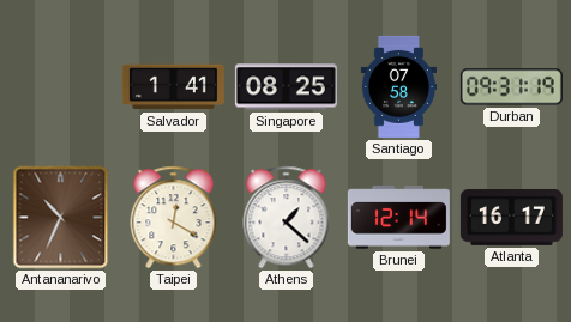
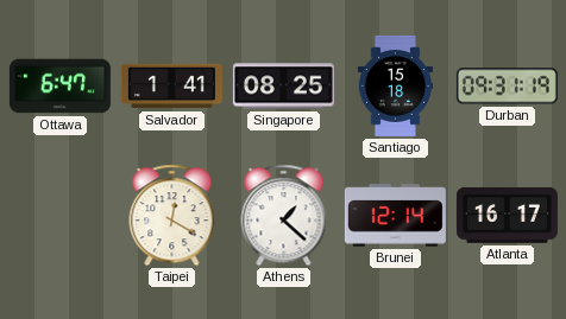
Ottawa: none -> 6:47 (59, 87)
Santiago: 07:58 -> 15:18 (395, 85)
Antananarivo: 10:34 -> none (61, 218)
